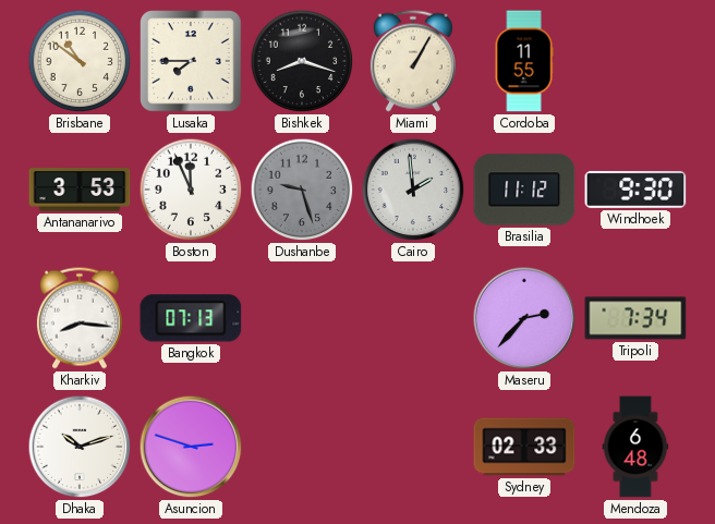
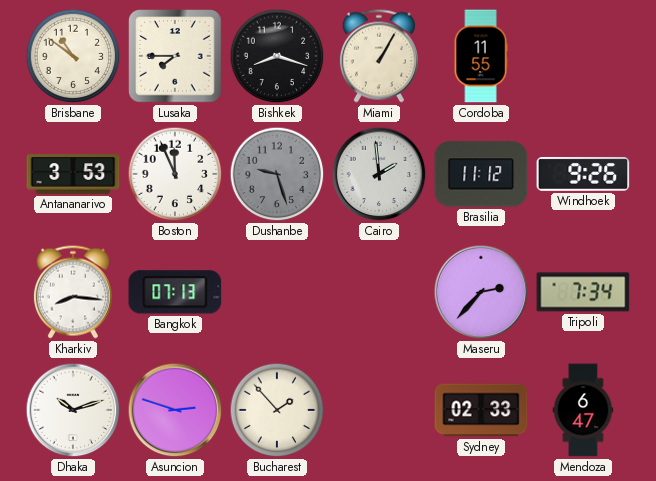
Windhoek: 9:30 -> 9:26 (583, 174)
Bucharest: none -> 1:53 (277, 410)
Mendoza: 6:48 -> 6:47 (583, 410)
